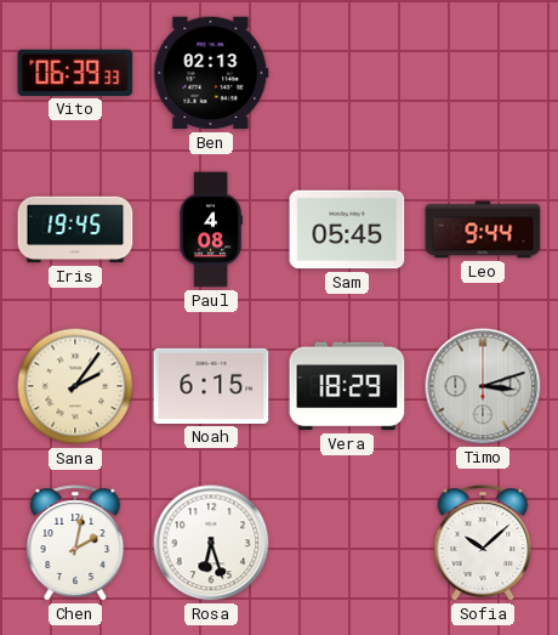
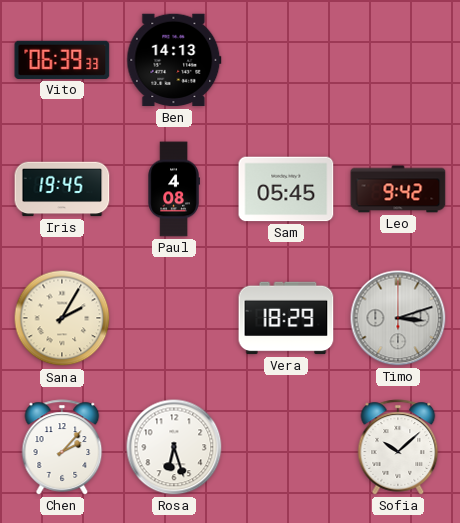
Ben: 02:13 -> 14:13 (174, 60)
Leo: 9:44 -> 9:42 (398, 189)
Sana: 2:06 -> 2:05 (62, 318)
Noah: 6:15 -> none (211, 386)
Chen: 2:02 -> 2:07 (62, 447)
